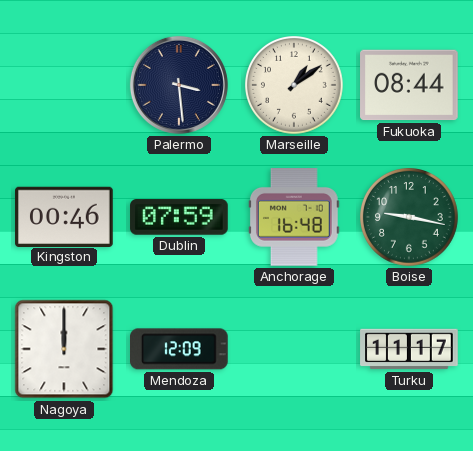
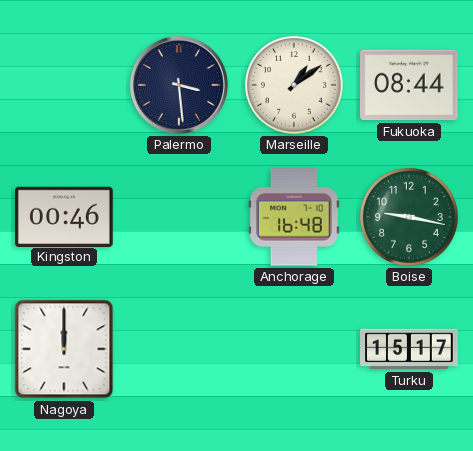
Dublin: 07:59 -> none (179, 217)
Mendoza: 12:09 -> none (180, 349)
Turku: 11:17 -> 15:17 (409, 349)
